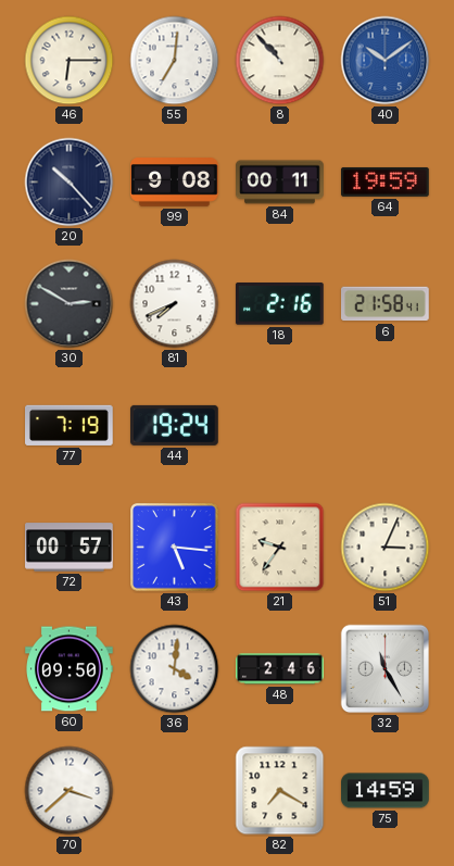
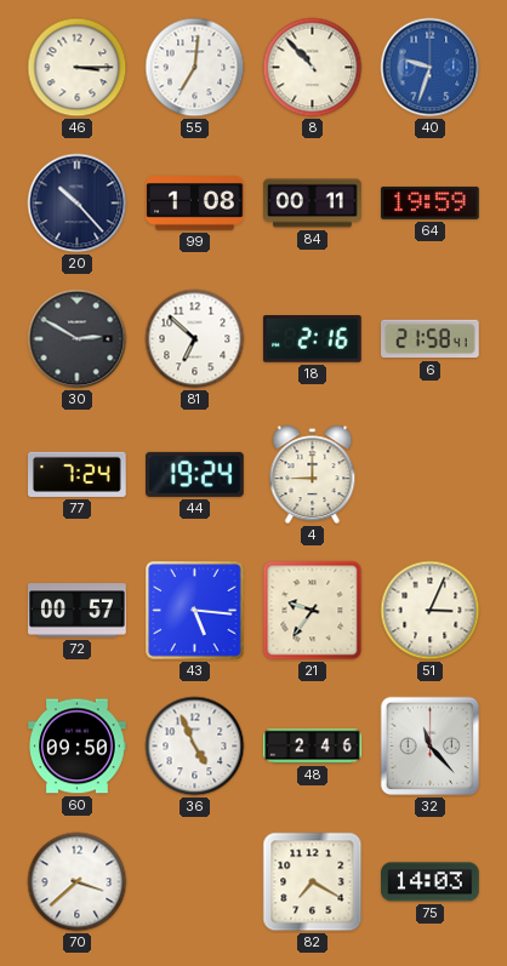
46: 6:15 -> 3:15 (78, 68)
40: 10:09 -> 9:33 (431, 68)
99: 9:08 -> 1:08 (195, 204)
81: 7:41 -> 6:52 (195, 339)
77: 7:19 -> 7:24 (78, 474)
4: none -> 9:00 (313, 475)
36: 4:01 -> 4:56 (195, 747)
32: 11:25 -> 11:23 (431, 747)
75: 14:59 -> 14:03 (431, 882)
